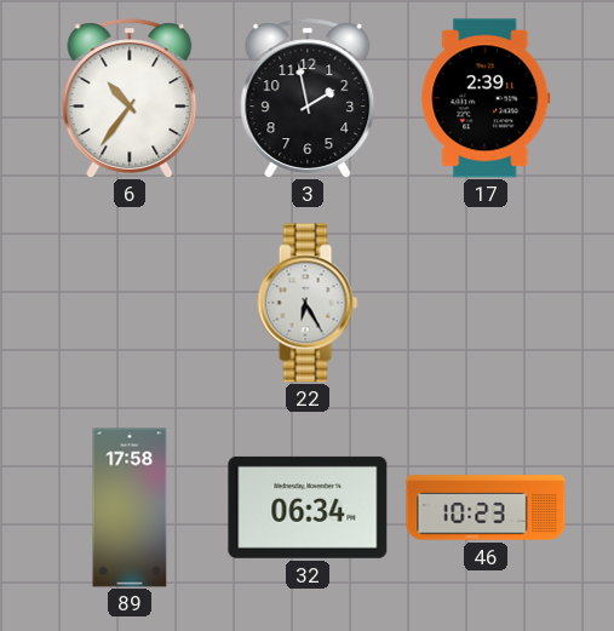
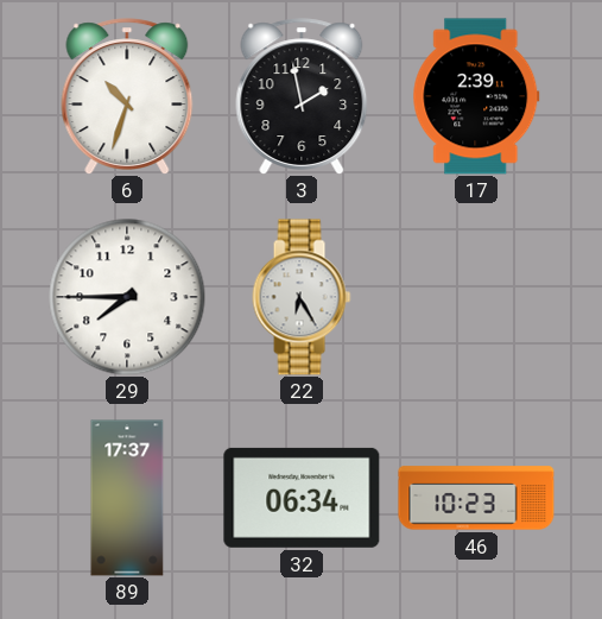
6: 10:36 -> 10:33 (127, 96)
29: none -> 7:45 (127, 297)
89: 17:58 -> 17:37 (127, 498)
